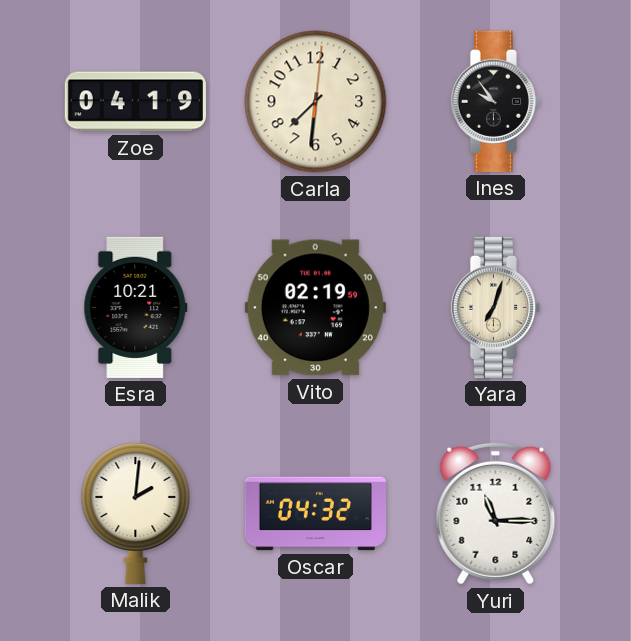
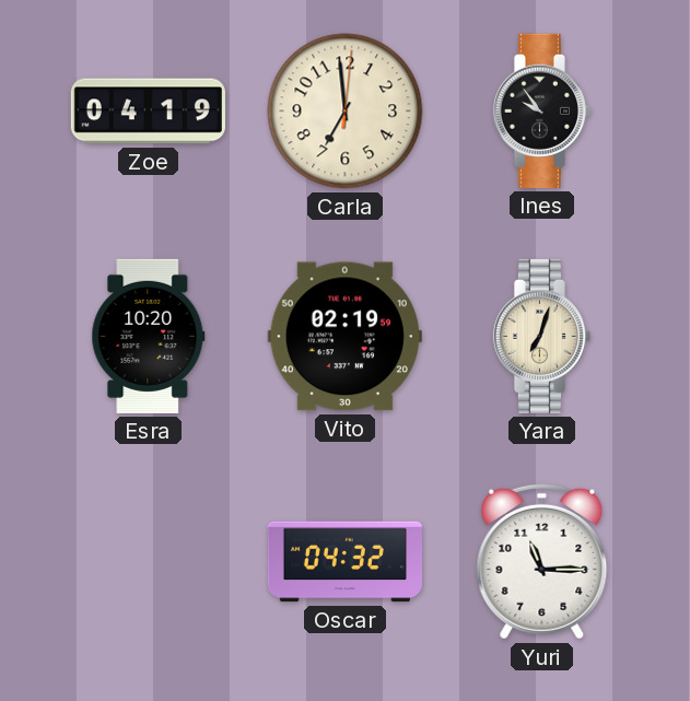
Carla: 7:31 -> 6:59 (346, 112)
Esra: 10:21 -> 10:20 (149, 336)
Malik: 2:01 -> none (136, 513)
